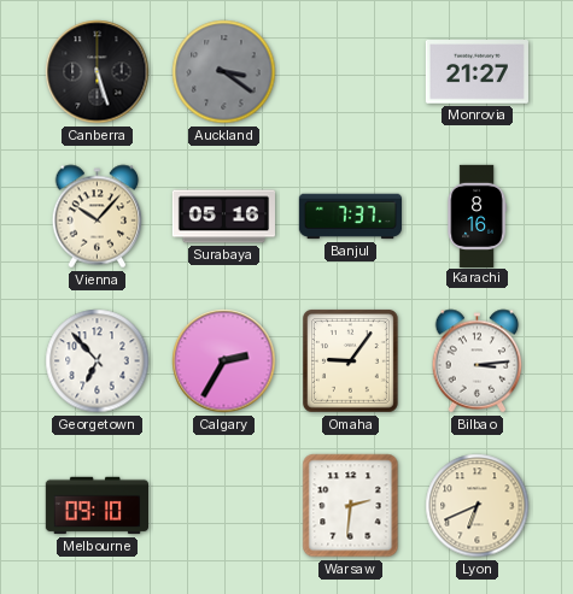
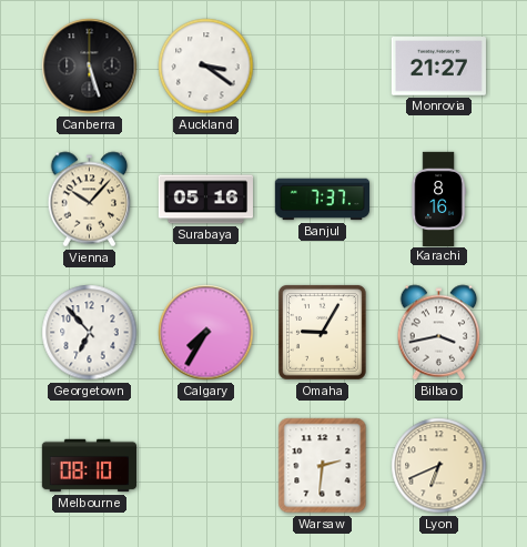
Auckland dial: grey -> white (206, 67)
Calgary: 2:35 -> 7:35 (206, 333)
Omaha: 9:06 -> 9:05 (322, 332)
Bilbao: 3:14 -> 3:43 (439, 333)
Melbourne: 09:10 -> 08:10 (89, 466)
